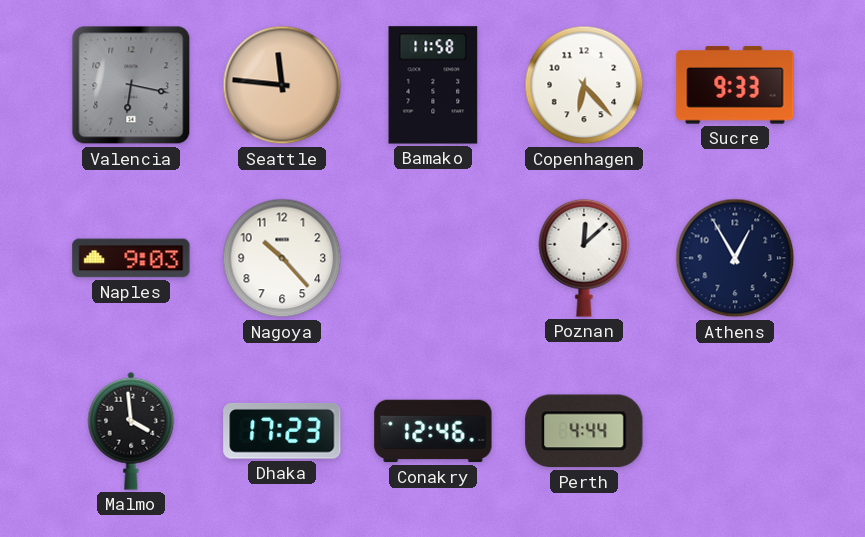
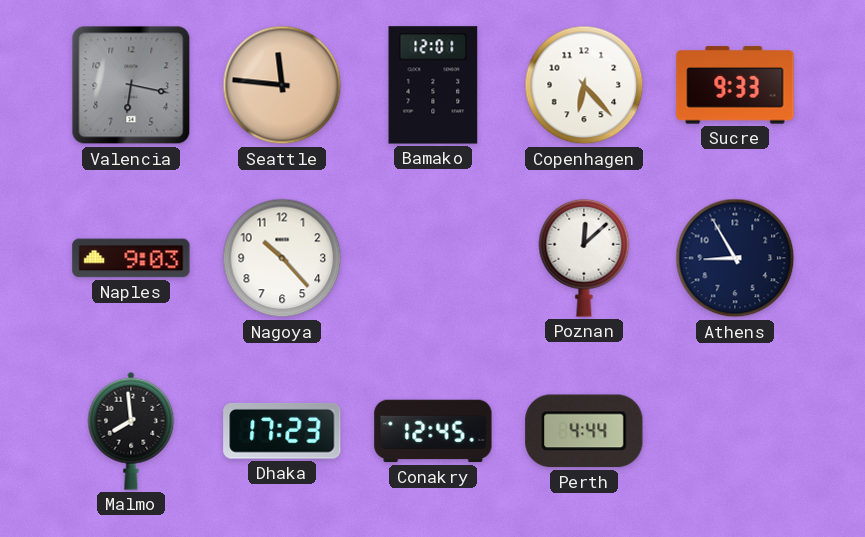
Bamako: 11:58 -> 12:01 (433, 85)
Athens: 12:55 -> 8:55 (735, 258)
Malmo: 3:59 -> 7:59 (131, 431)
Conakry: 12:46 -> 12:45 (433, 431)
